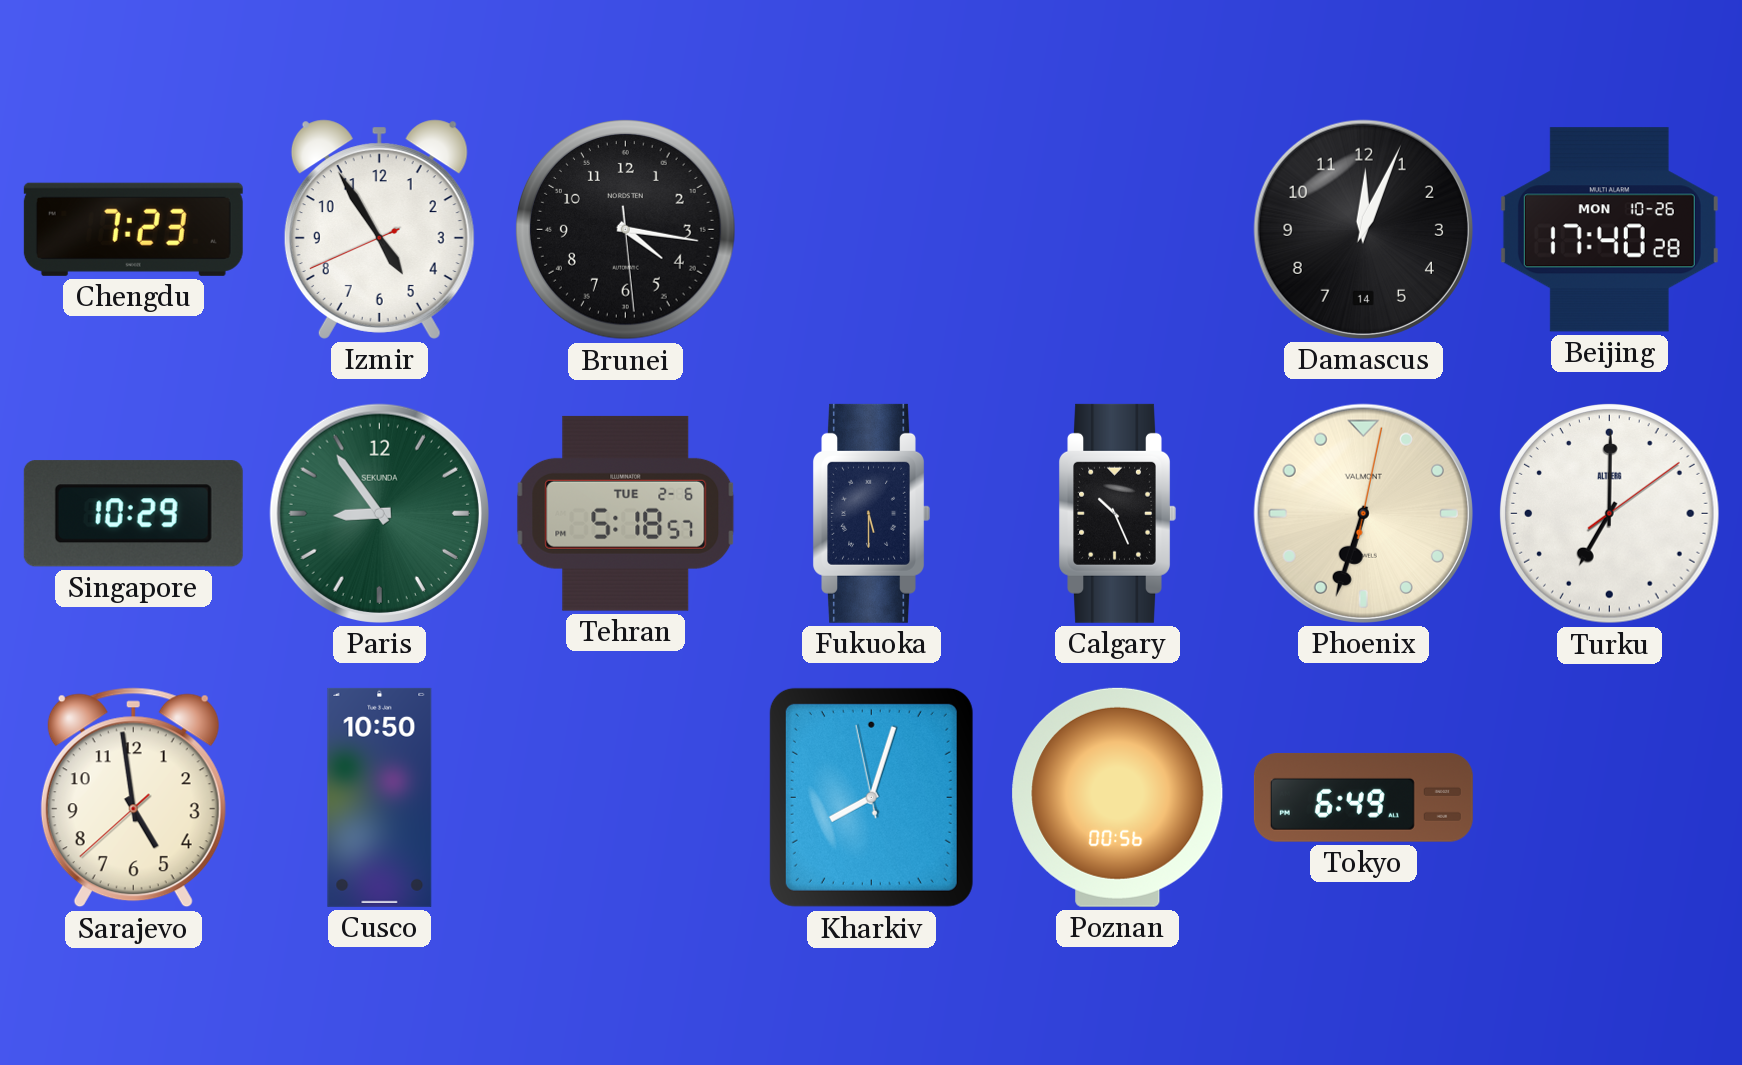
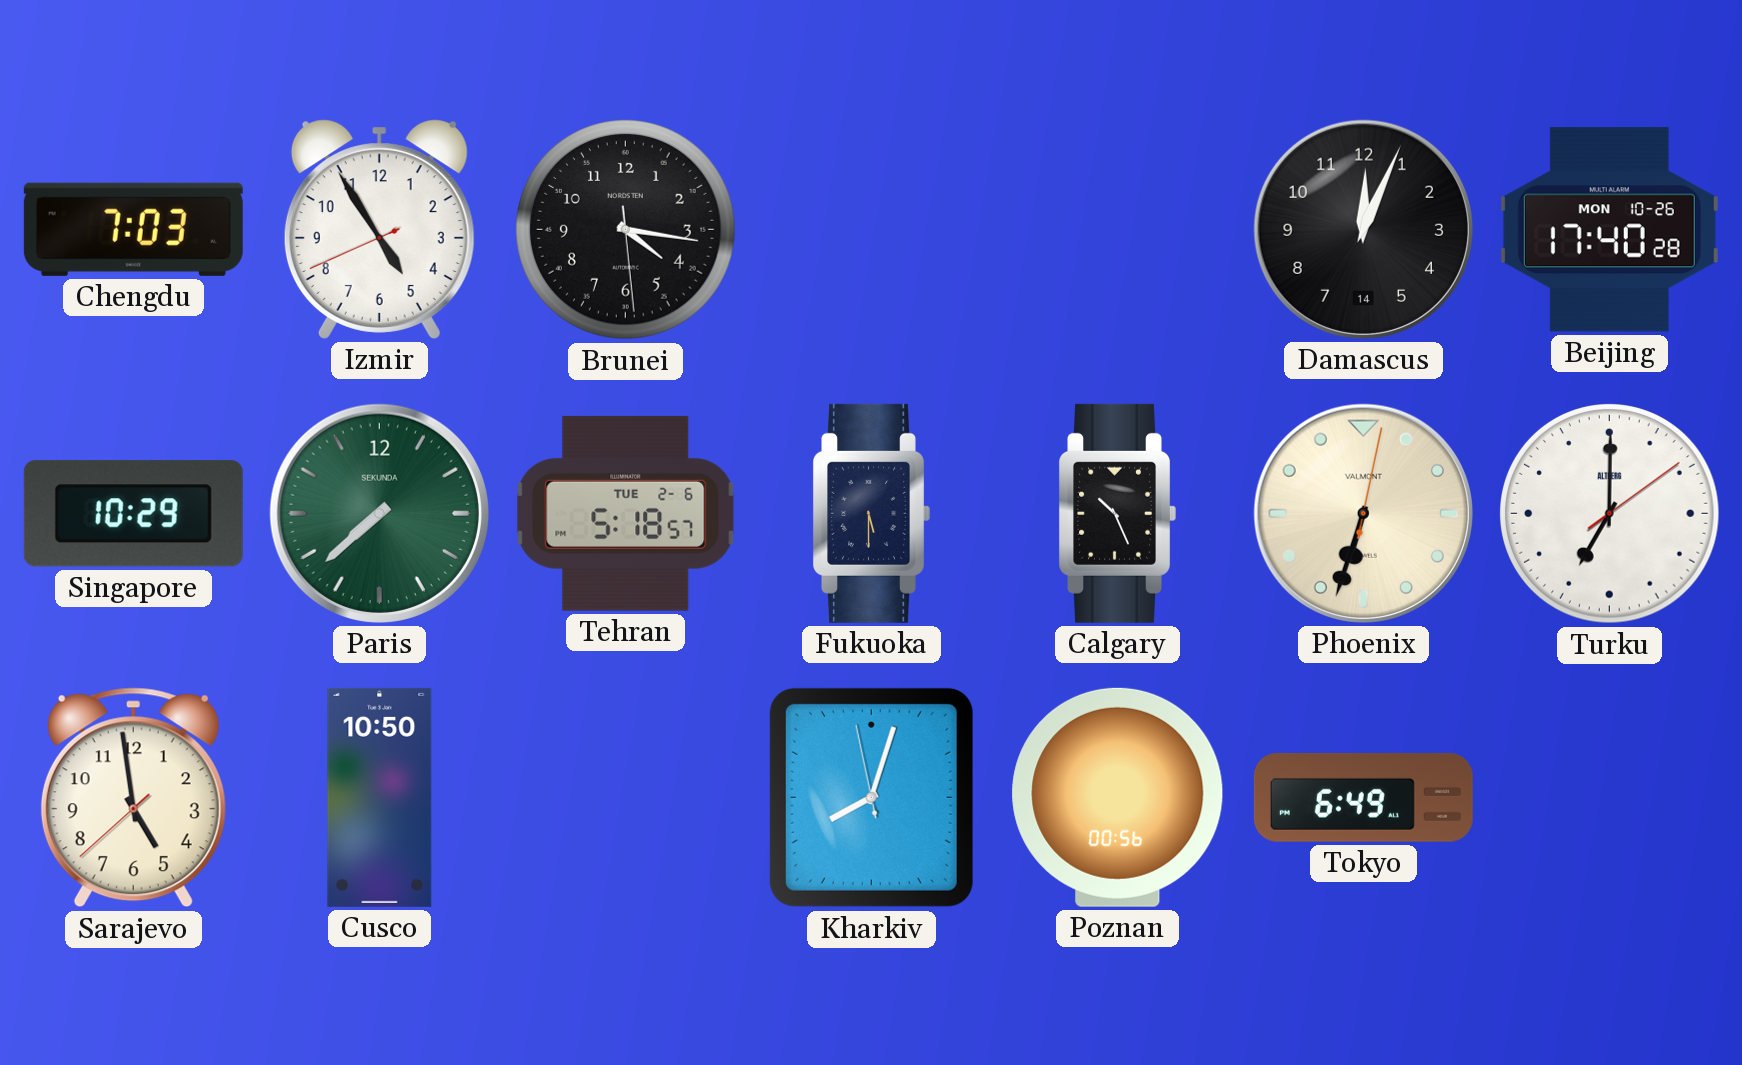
Chengdu: 7:23 -> 7:03 (133, 229)
Paris: 8:54 -> 7:38 (379, 513)
